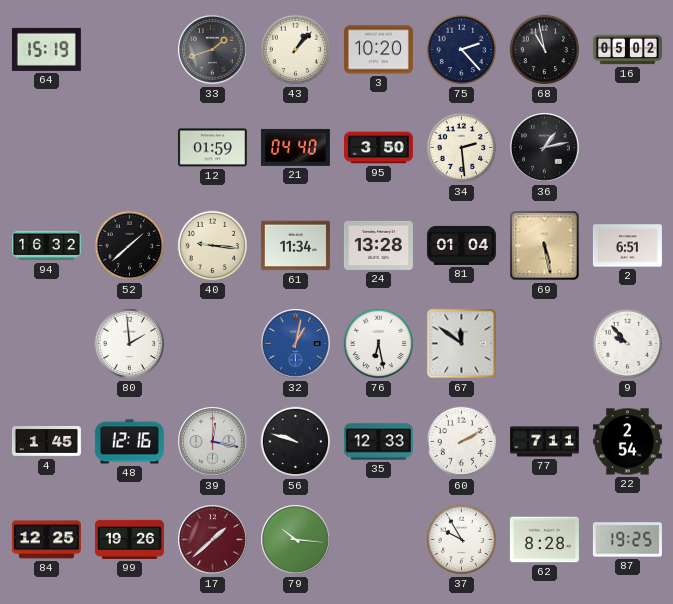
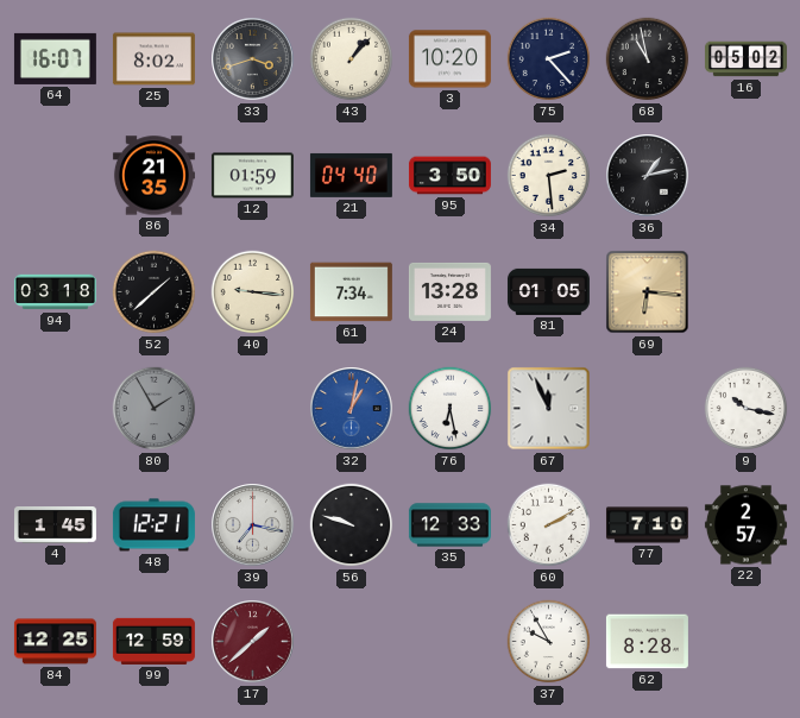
64: 15:19 -> 16:07 (55, 58)
25: none -> 8:02 (153, 59)
33: 1:42 -> 3:42 (253, 59)
86: none -> 21:35 (153, 176)
94: 16:32 -> 03:18 (55, 292)
61: 11:34 -> 7:34 (351, 292)
81: 01:04 -> 01:05 (548, 291)
69: 5:28 -> 6:16 (648, 292)
2: 6:51 -> none (627, 246)
80: 1:59 -> 1:55 (155, 409)
80 dial: white -> grey (155, 409)
67: 11:51 -> 11:56 (549, 409)
9: 9:53 -> 10:17 (747, 409)
48: 12:16 -> 12:21 (153, 525)
39: 12:17 -> 7:17 (253, 525)
77: 7:11 -> 7:10 (647, 525)
22: 2:54 -> 2:57 (745, 525)
99: 19:26 -> 12:59 (153, 641)
79: 10:16 -> none (296, 540)
87: 19:25 -> none (627, 540)
